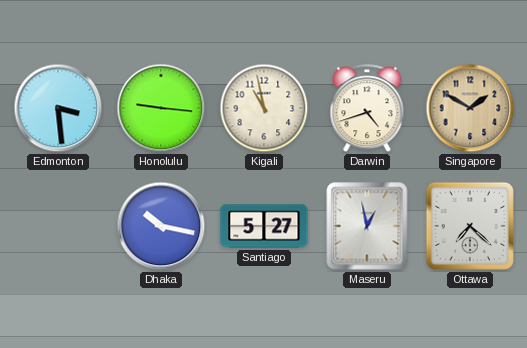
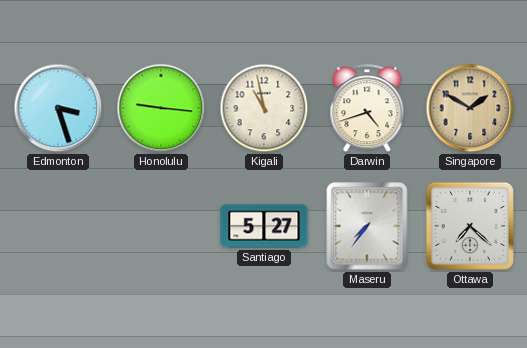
Edmonton: 3:29 -> 3:27 (58, 108)
Dhaka: 10:17 -> none (161, 226)
Maseru: 12:58 -> 7:36 (367, 226)
